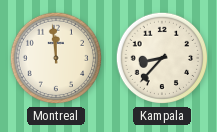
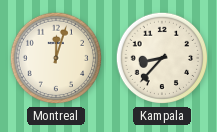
Montreal: 11:59 -> 12:03 (56, 58)
